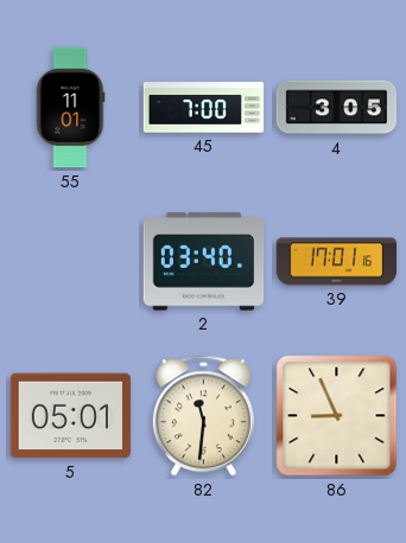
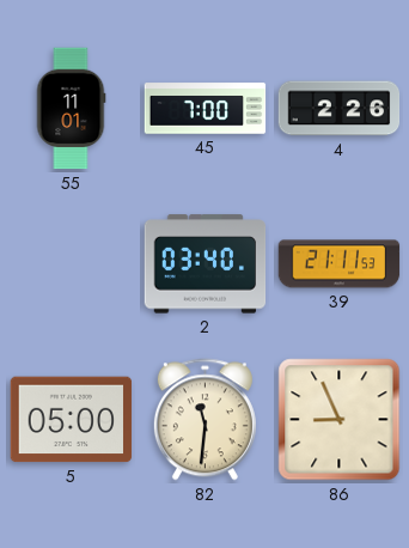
4: 3:05 -> 2:26 (340, 109)
39: 17:01 -> 21:11 (340, 264)
5: 05:01 -> 05:00 (72, 420)
